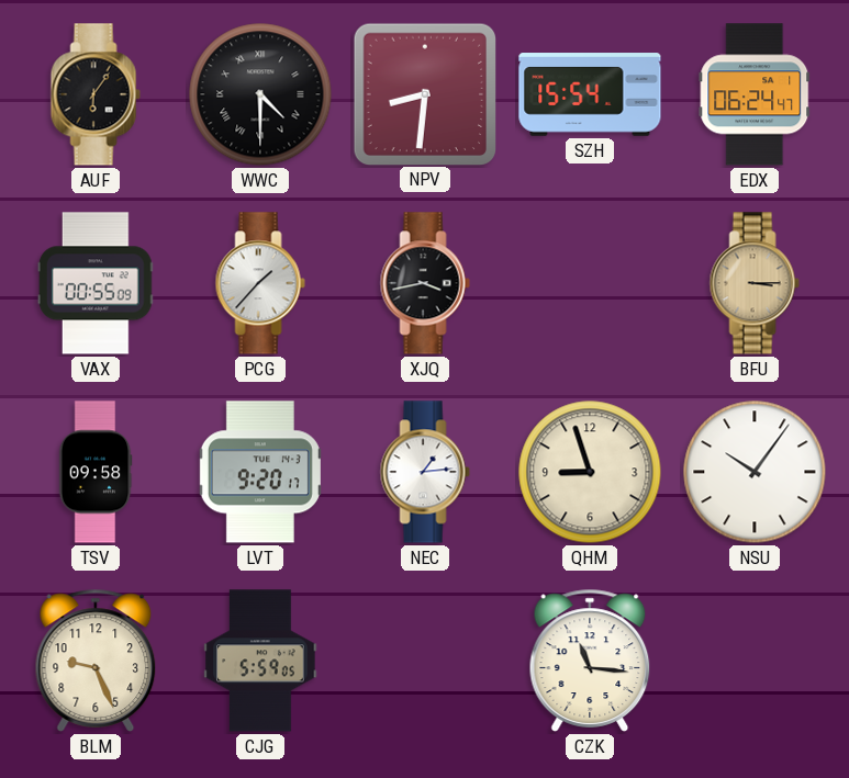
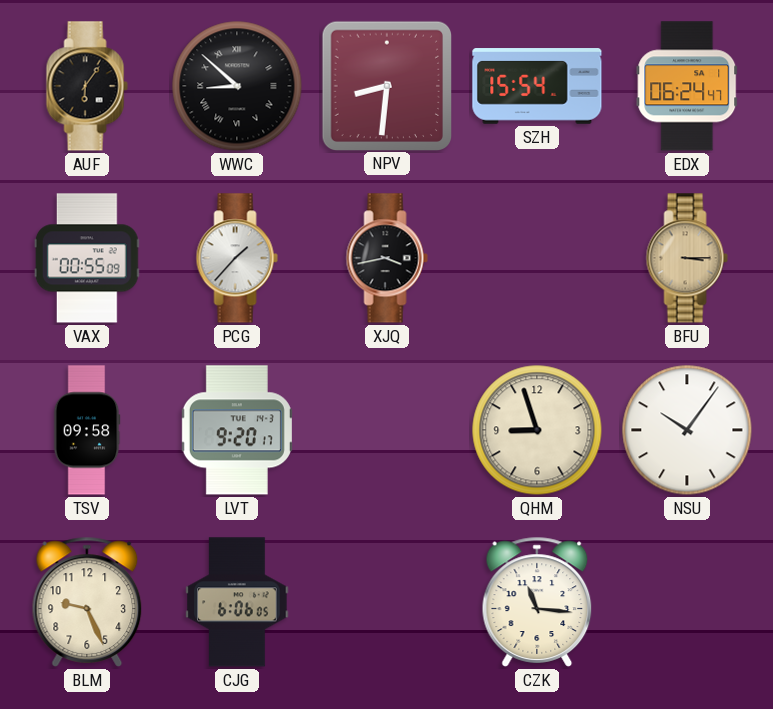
WWC: 4:30 -> 8:52 (237, 86)
NEC: 1:14 -> none (425, 472)
CJG: 5:59 -> 6:06 (237, 602)
